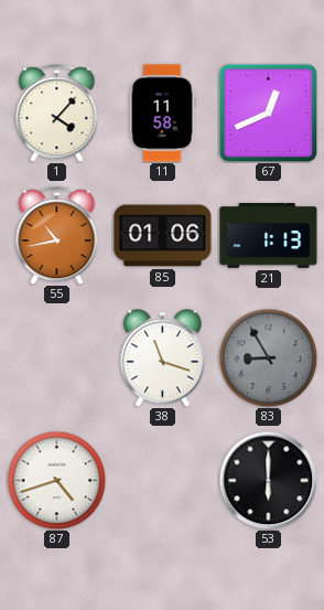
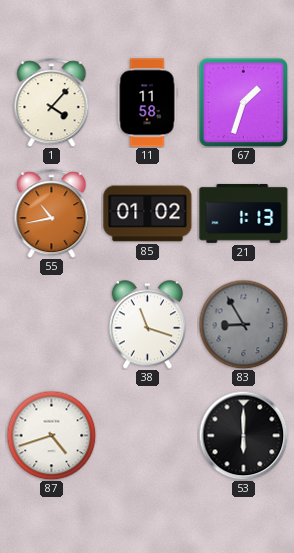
67: 12:41 -> 1:33 (243, 102)
85: 01:06 -> 01:02 (148, 214)
